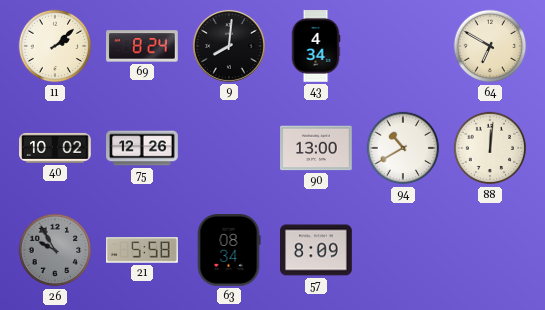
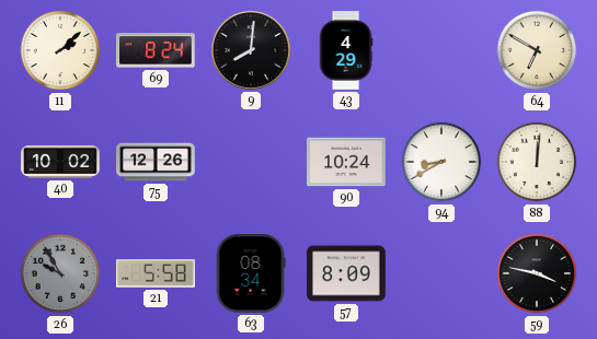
43: 4:34 -> 4:29 (346, 50)
90: 13:00 -> 10:24 (347, 162)
94: 10:40 -> 8:40 (441, 162)
59: none -> 3:47 (537, 273)
